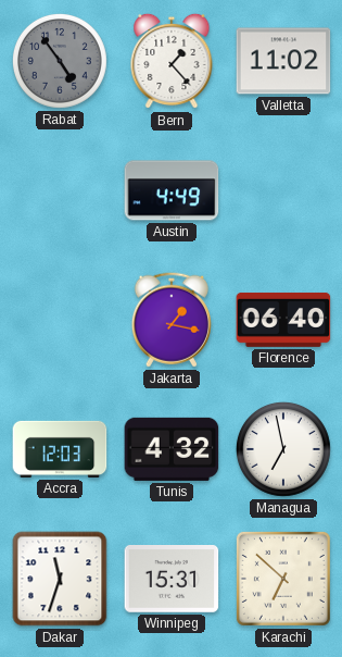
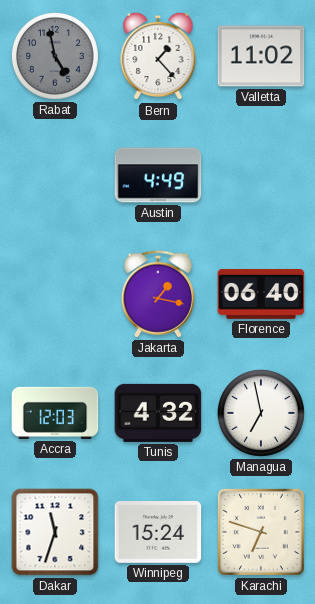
Rabat: 4:54 -> 4:58 (55, 56)
Winnipeg: 15:31 -> 15:24 (158, 533)
Karachi: 6:52 -> 6:48 (261, 532)
